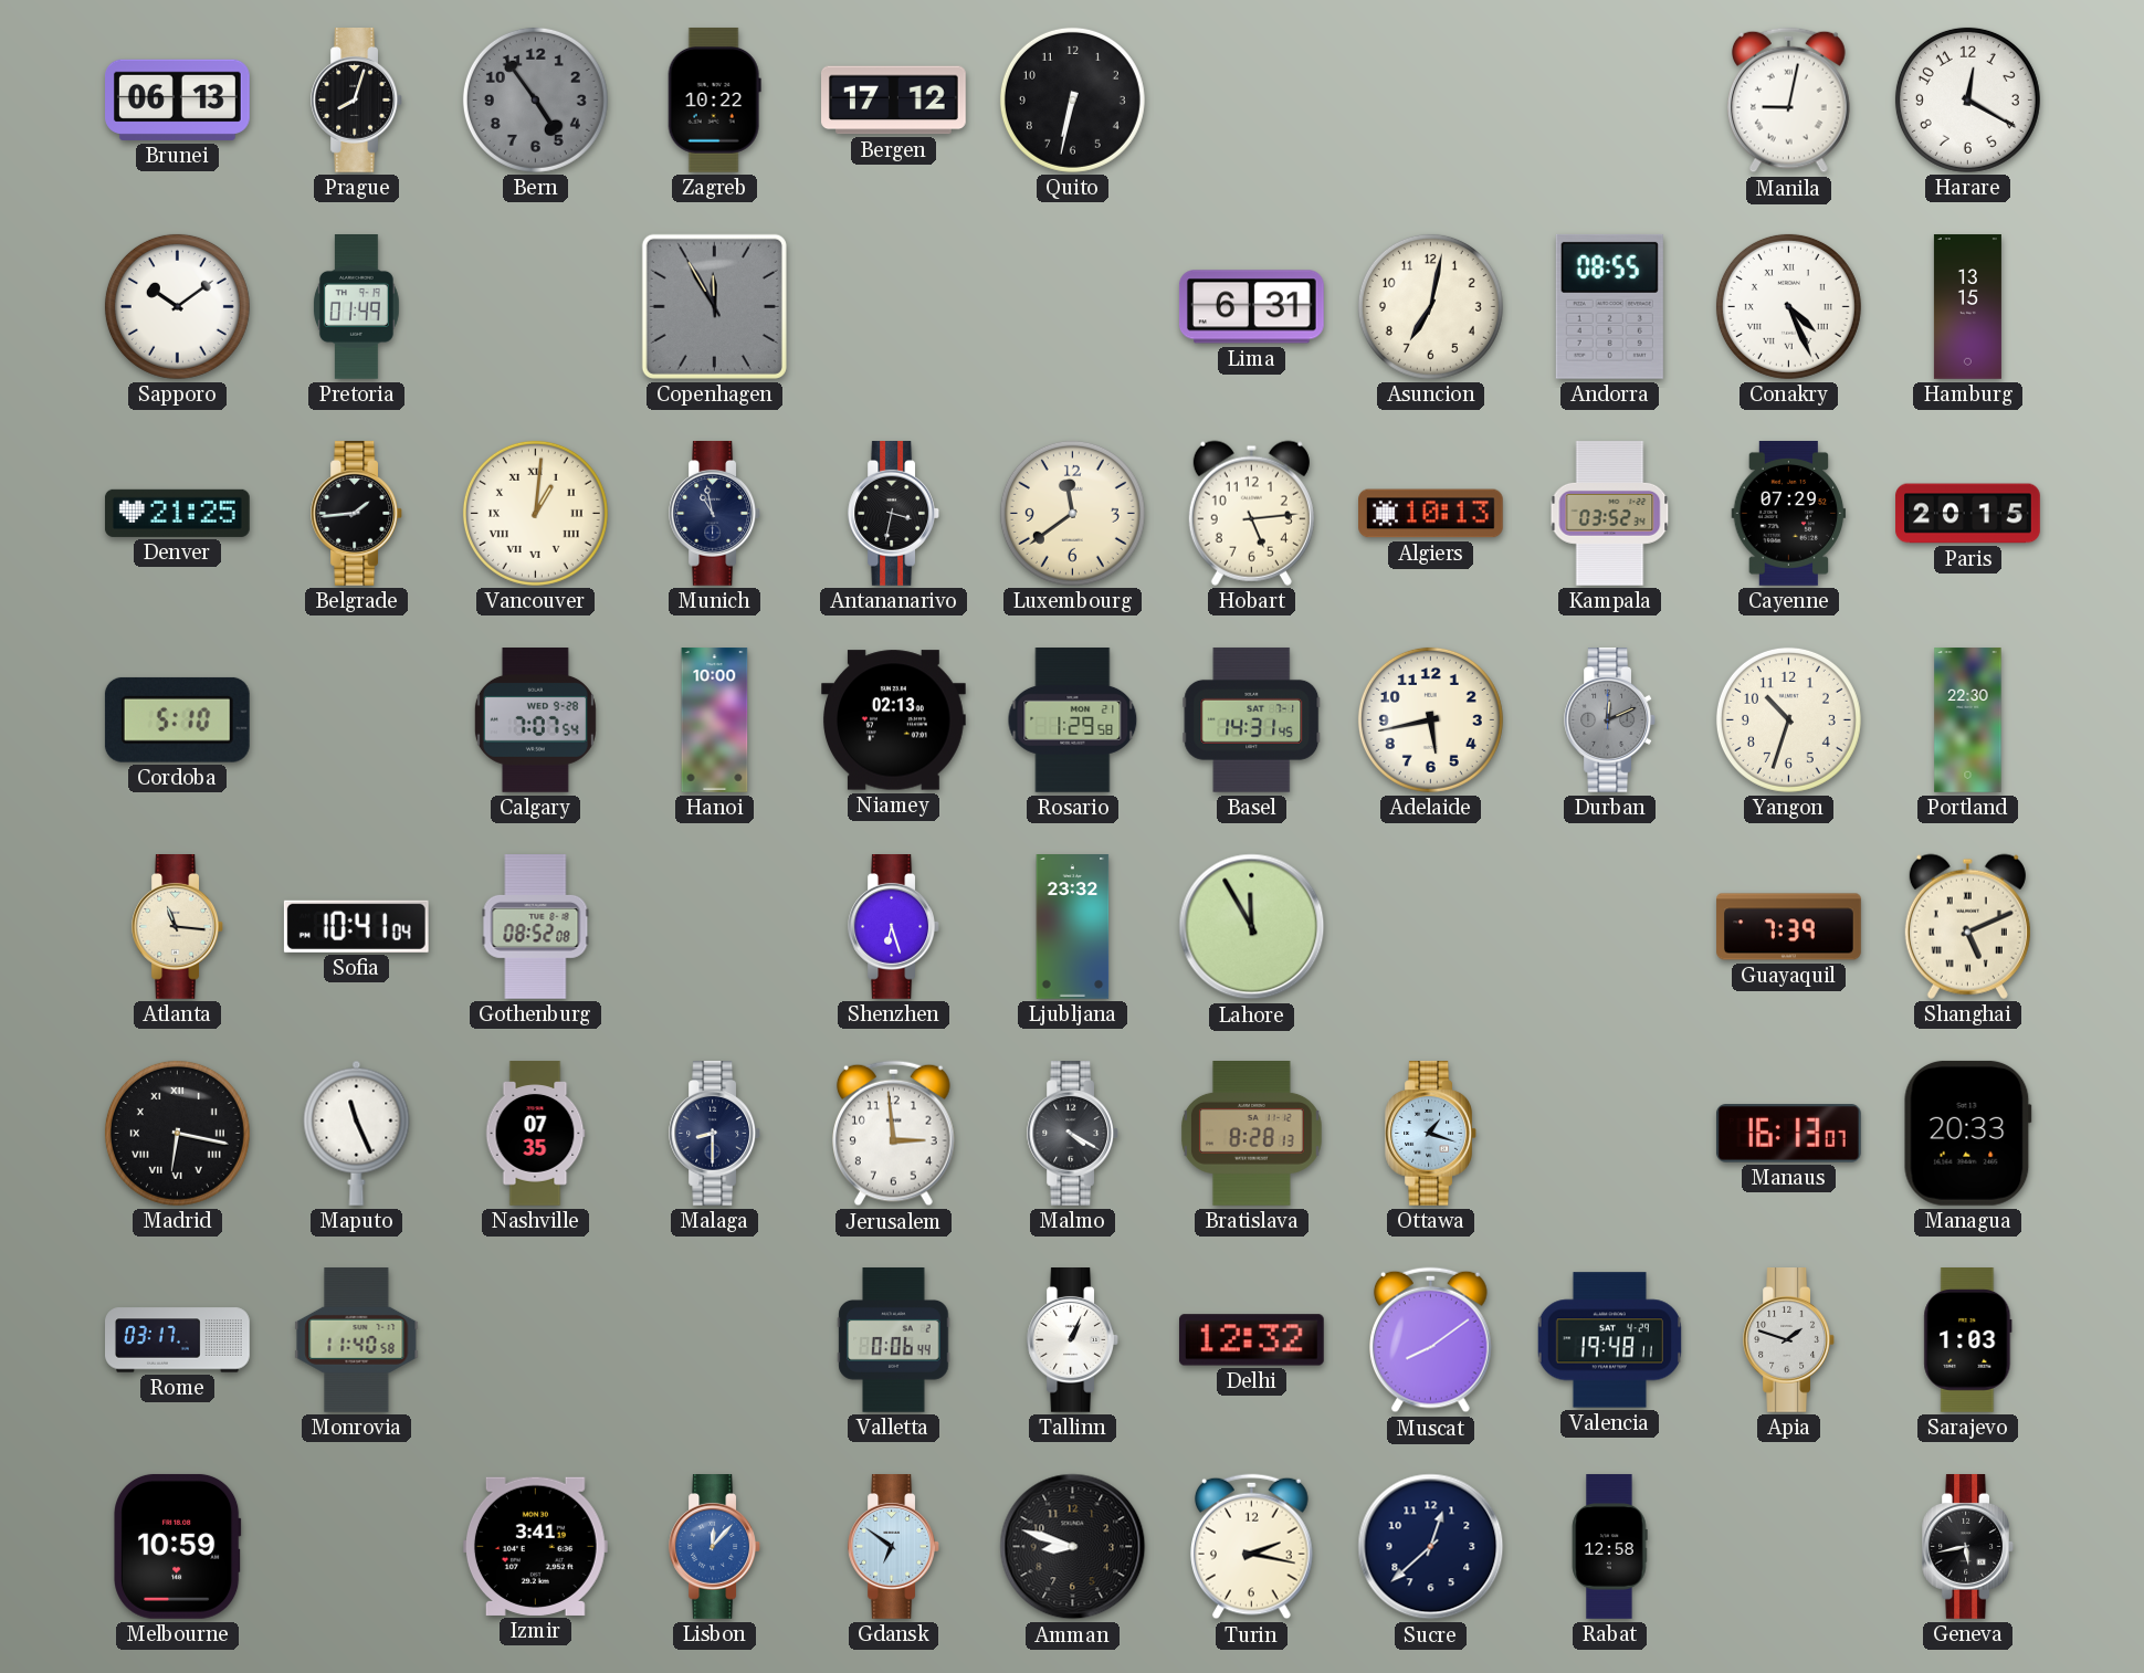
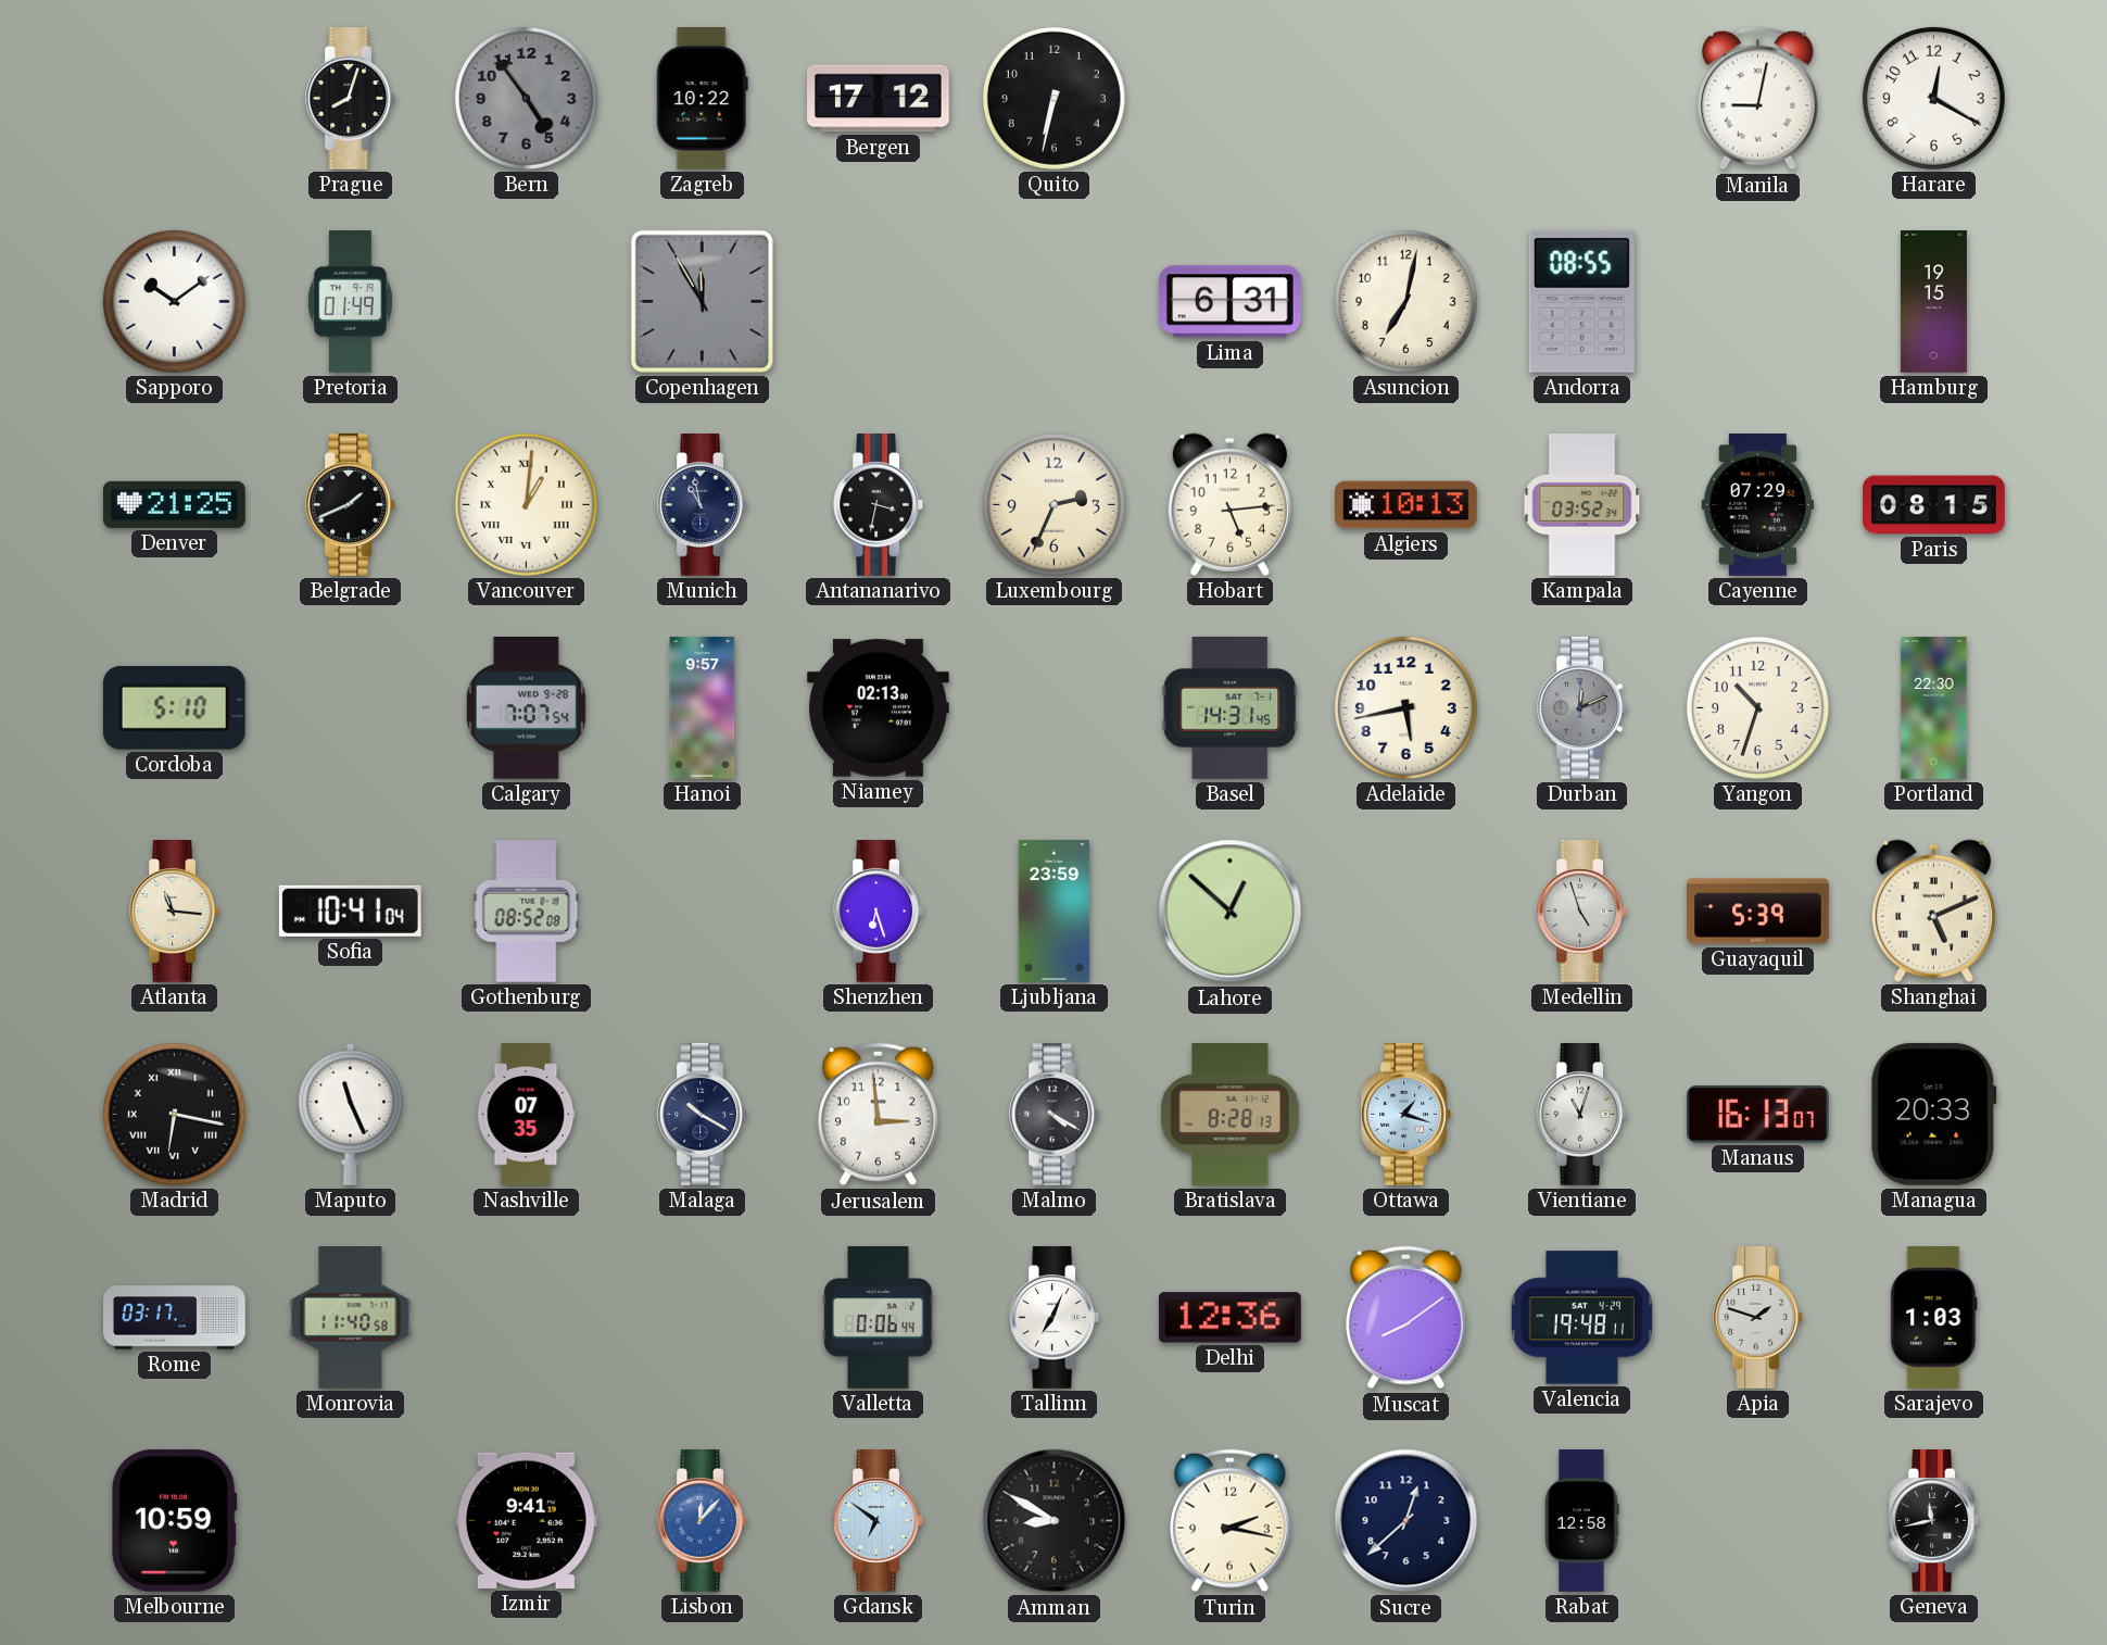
Brunei: 06:13 -> none (178, 99)
Conakry: 4:26 -> none (1788, 306)
Hamburg: 13:15 -> 19:15 (1933, 302)
Belgrade: 1:44 -> 1:41 (350, 505)
Luxembourg: 11:39 -> 2:34 (1053, 504)
Paris: 20:15 -> 08:15 (1934, 505)
Hanoi: 10:00 -> 9:57 (703, 708)
Rosario: 1:29 -> none (1073, 720)
Ljubljana: 23:32 -> 23:59 (1055, 912)
Lahore: 11:55 -> 12:52 (1231, 912)
Medellin: none -> 4:57 (1581, 912)
Guayaquil: 7:39 -> 5:39 (1758, 912)
Malaga: 8:30 -> 10:20 (702, 1115)
Vientiane: none -> 11:03 (1581, 1115)
Tallinn: 1:04 -> 7:04 (1053, 1318)
Delhi: 12:32 -> 12:36 (1229, 1318)
Izmir: 3:41 -> 9:41 (526, 1520)
Amman: 8:48 -> 8:50 (1055, 1521)
Geneva: 5:43 -> 11:43 (1933, 1521)
